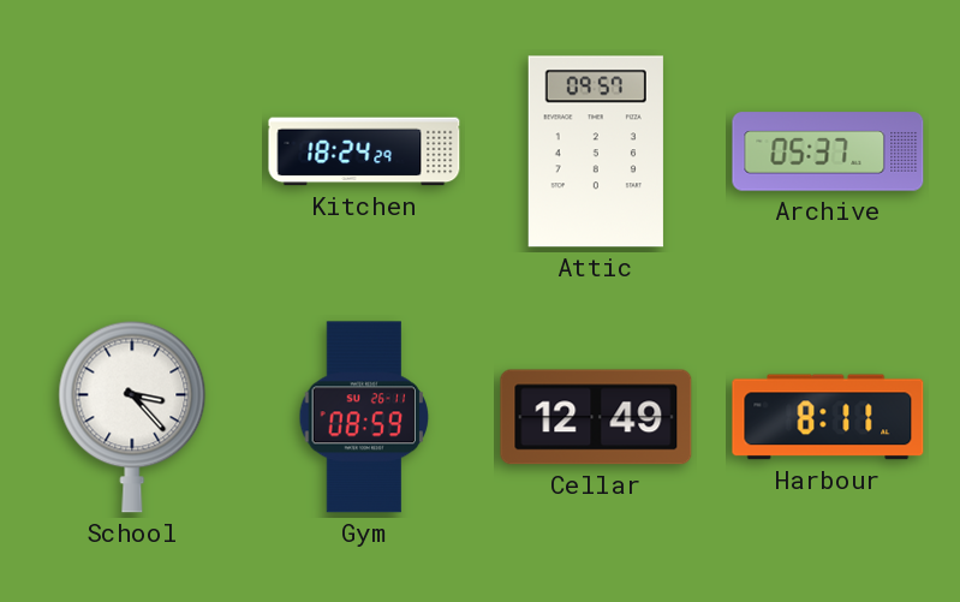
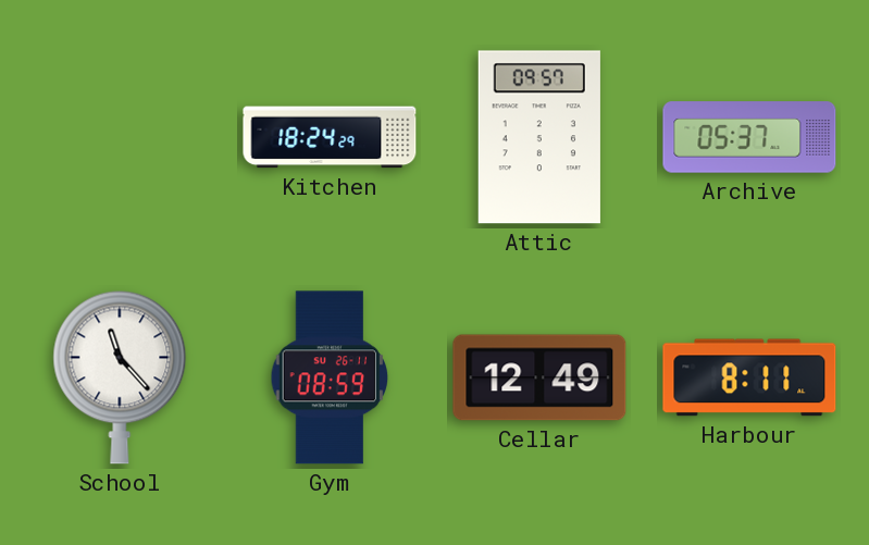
School: 3:23 -> 11:23 (120, 377)
